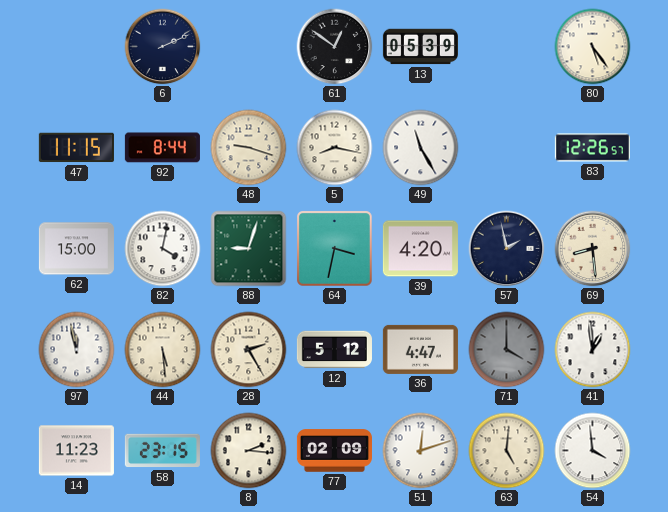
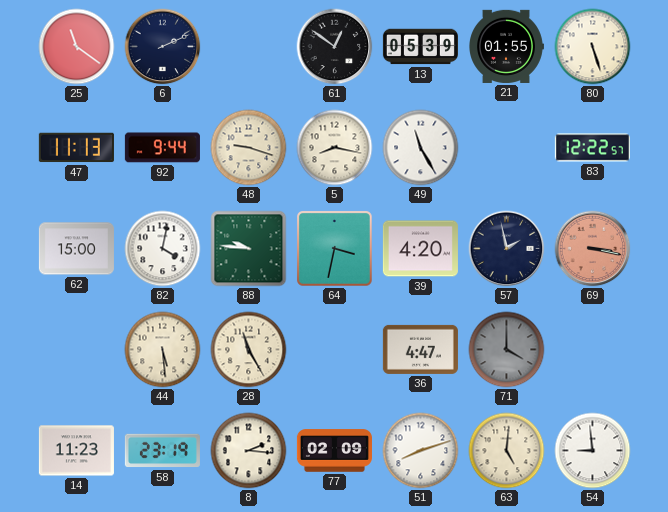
25: none -> 11:21 (77, 47)
21: none -> 01:55 (507, 46)
80: 5:24 -> 5:27 (593, 47)
47: 11:15 -> 11:13 (76, 148)
92: 8:44 -> 9:44 (162, 148)
83: 12:26 -> 12:22 (592, 148)
88: 9:03 -> 9:46 (249, 249)
69: 8:29 -> 3:17 (593, 249)
69 dial: cream -> salmon (593, 249)
97: 11:58 -> none (77, 350)
28: 2:25 -> 11:25 (249, 350)
12: 5:12 -> none (334, 350)
41: 12:59 -> none (593, 350)
58: 23:15 -> 23:19 (162, 451)
51: 12:12 -> 8:12 (421, 451)
54: 3:59 -> 8:59 (593, 451)
